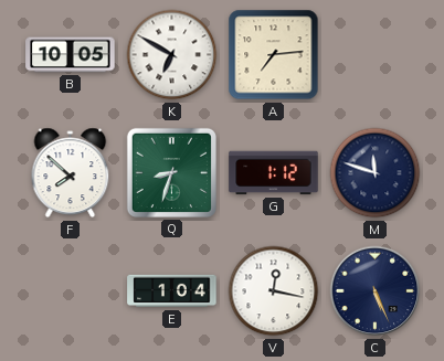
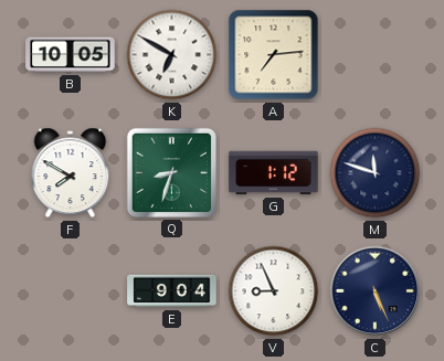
F: 7:52 -> 7:50 (71, 173)
E: 1:04 -> 9:04 (172, 291)
V: 12:17 -> 8:56 (274, 291)
